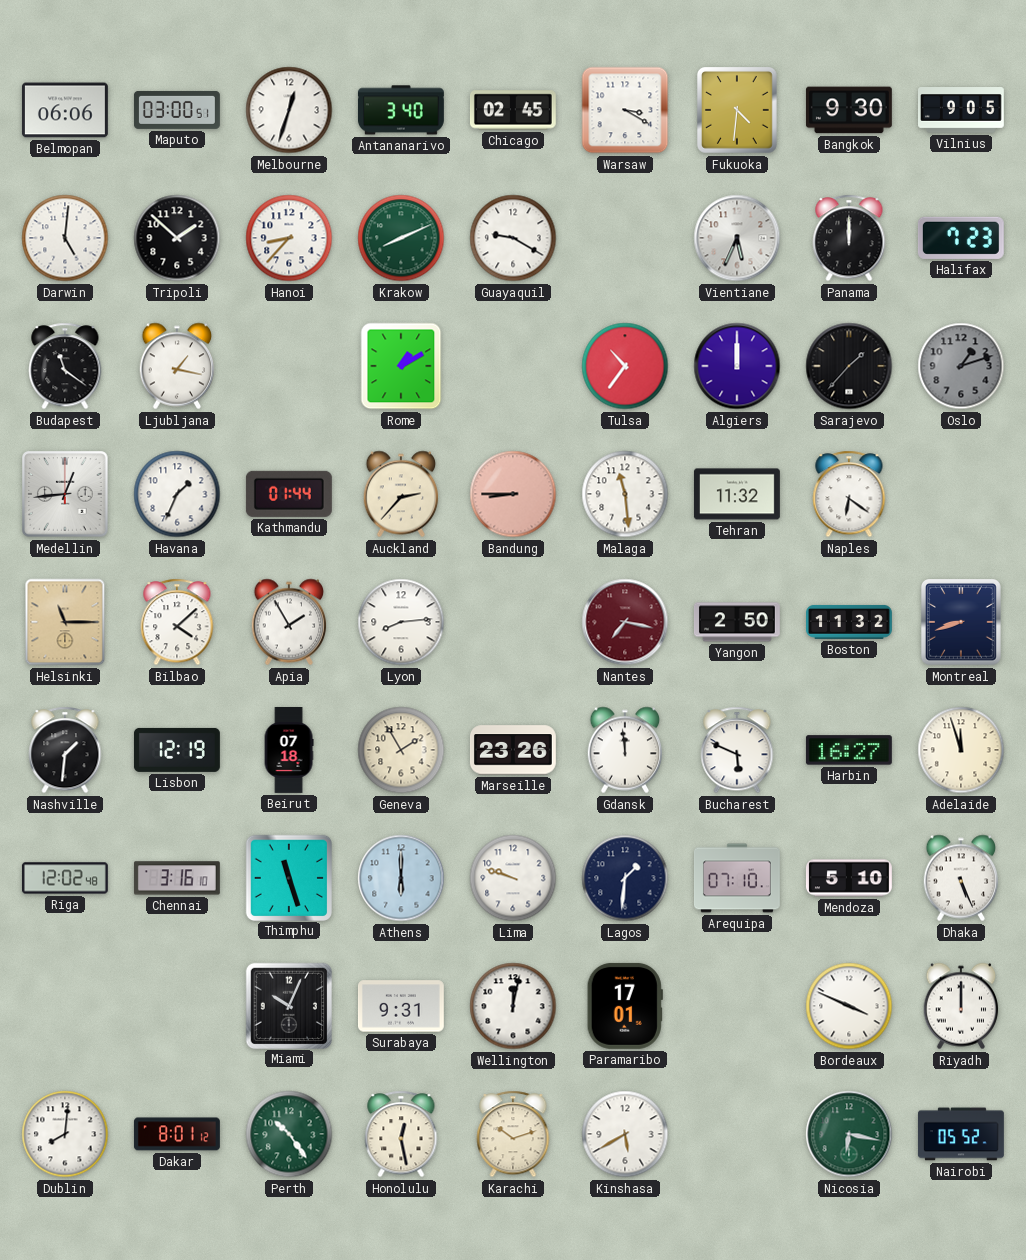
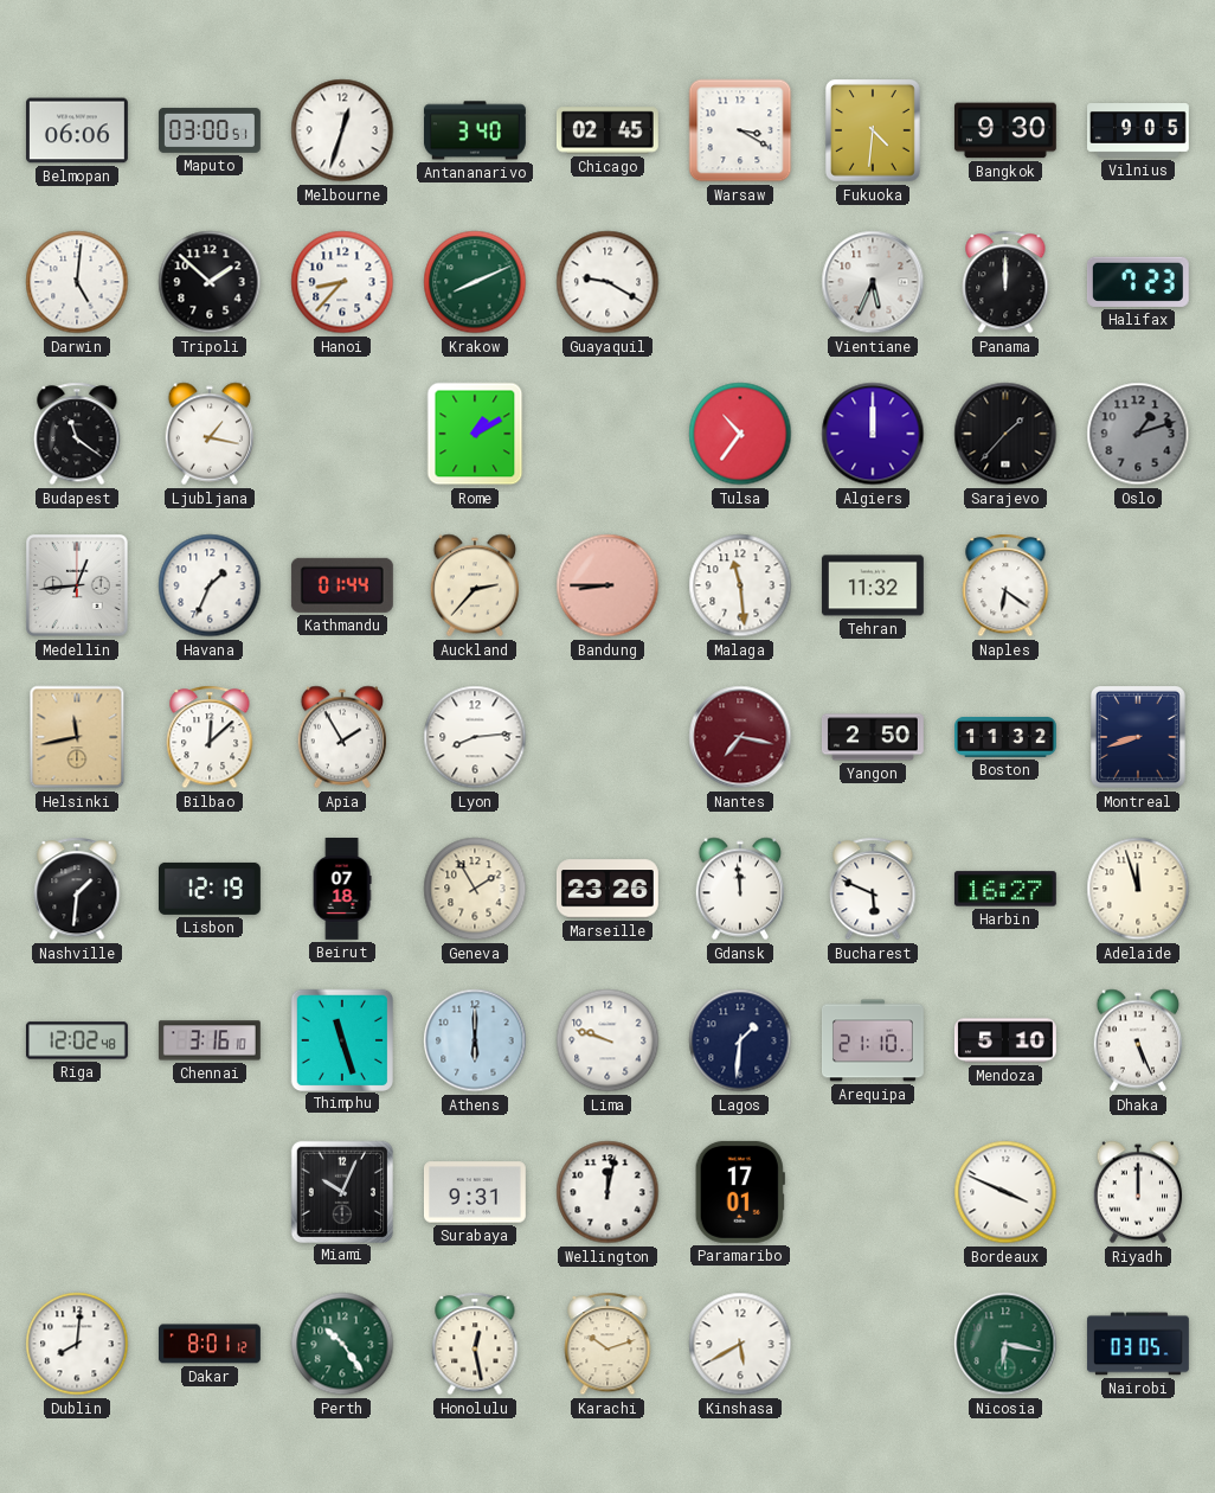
Helsinki: 11:15 -> 11:43 (77, 737)
Bilbao: 4:08 -> 12:08 (210, 737)
Arequipa: 07:10 -> 21:10 (874, 1040)
Nairobi: 05:52 -> 03:05 (1138, 1344)
